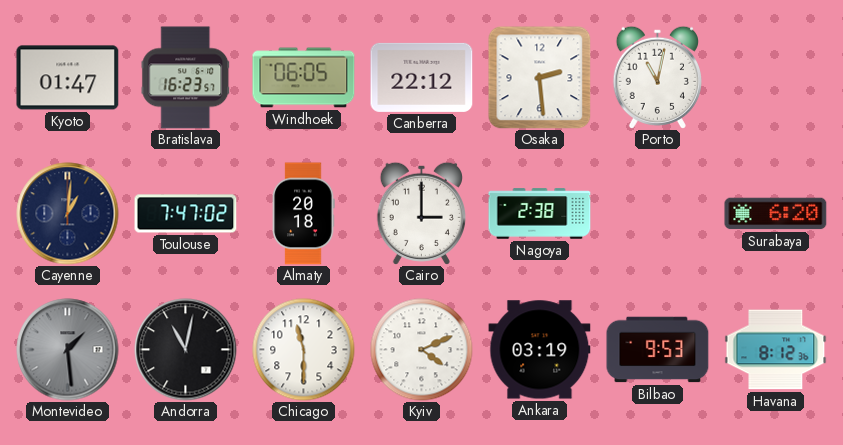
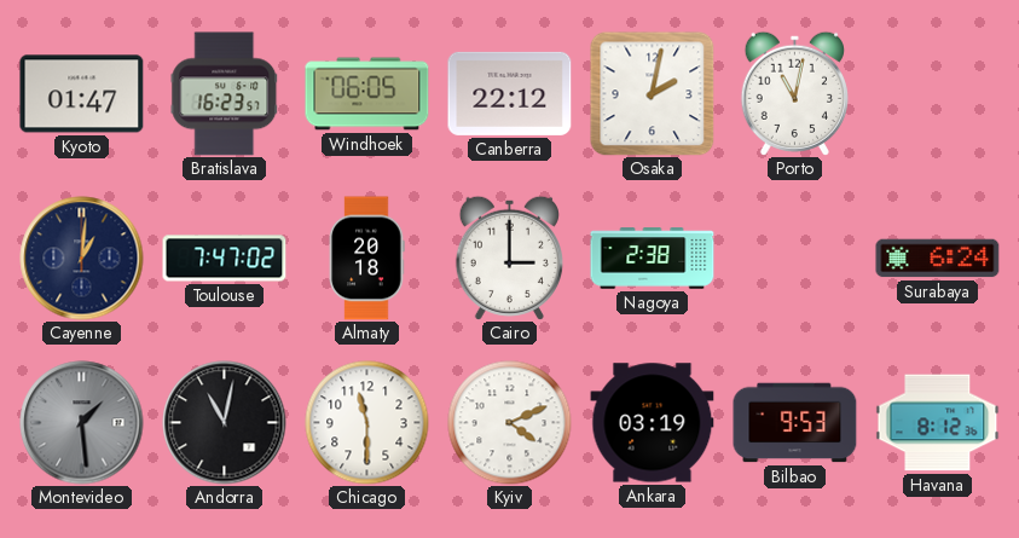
Osaka: 2:29 -> 2:02 (652, 93)
Surabaya: 6:20 -> 6:24 (938, 259)
